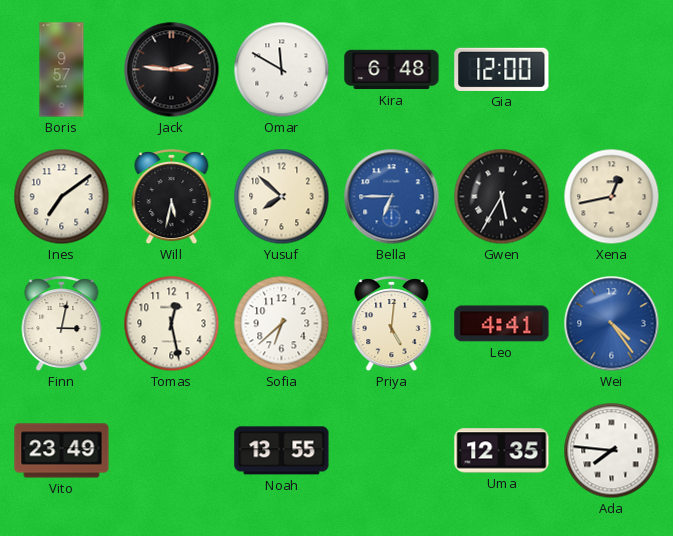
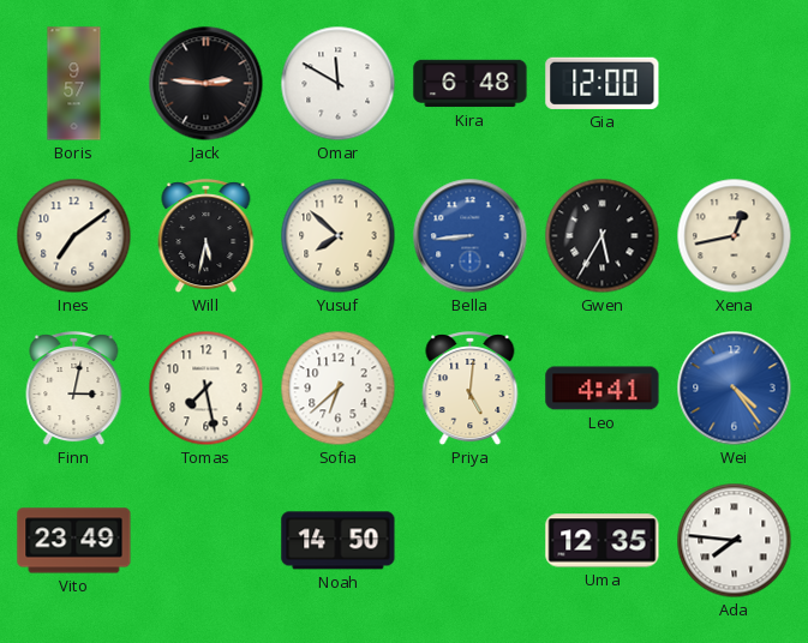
Bella: 6:45 -> 8:44 (471, 236)
Tomas: 12:28 -> 7:28 (207, 389)
Noah: 13:55 -> 14:50 (339, 541)
